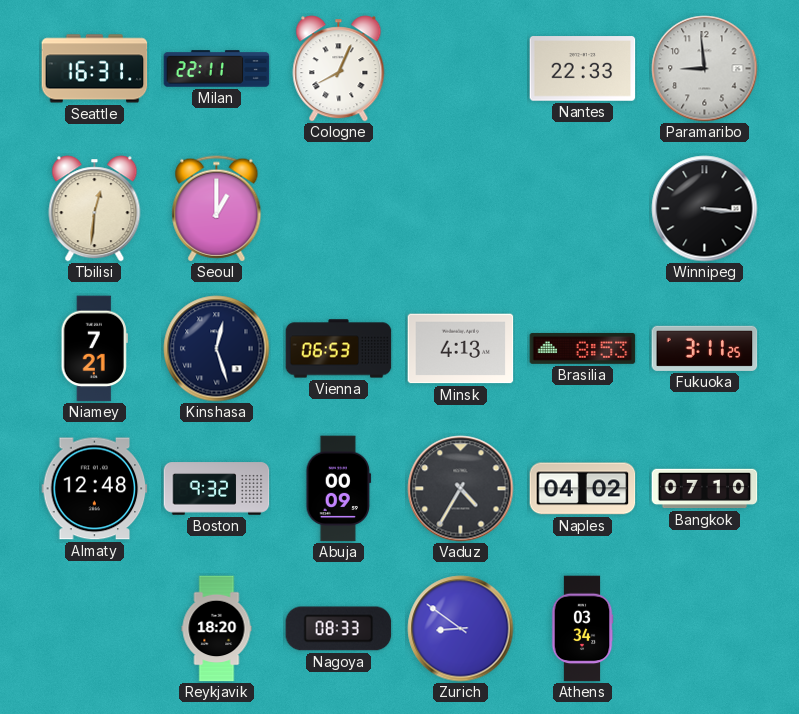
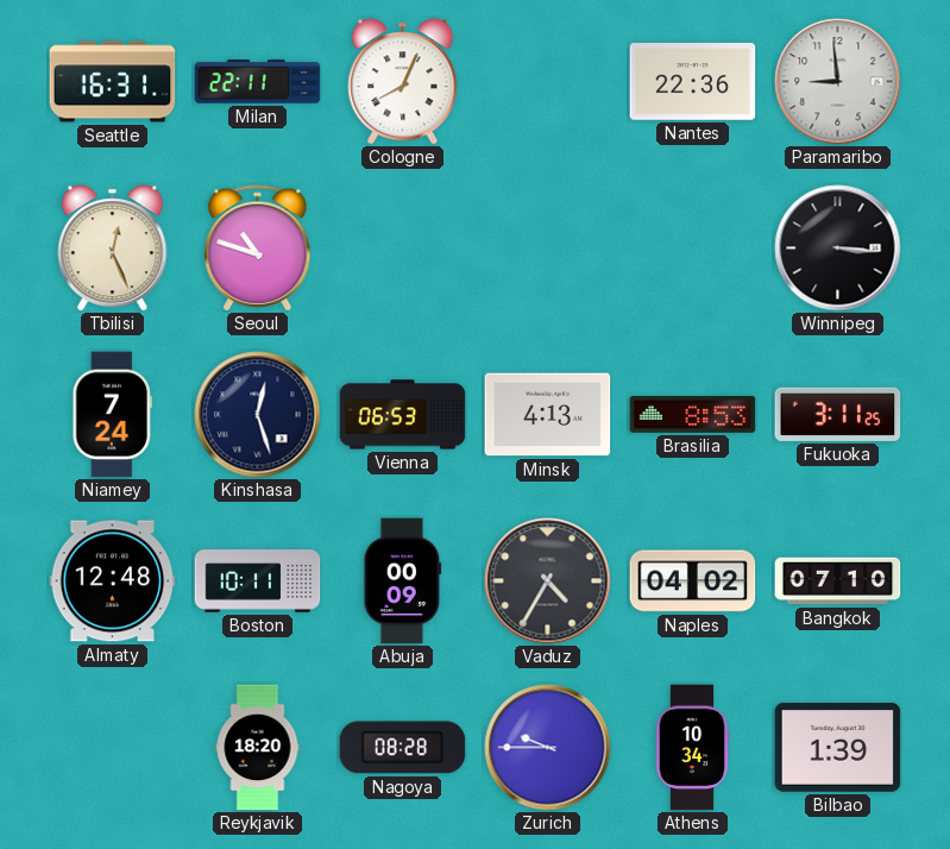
Nantes: 22:33 -> 22:36 (693, 82)
Tbilisi: 12:31 -> 12:26 (113, 249)
Seoul: 1:00 -> 10:48 (258, 249)
Niamey: 7:21 -> 7:24 (112, 415)
Boston: 9:32 -> 10:11 (258, 581)
Nagoya: 08:33 -> 08:28 (403, 748)
Zurich: 8:51 -> 9:45 (548, 748)
Athens: 03:34 -> 10:34 (692, 748)
Bilbao: none -> 1:39 (838, 748)
